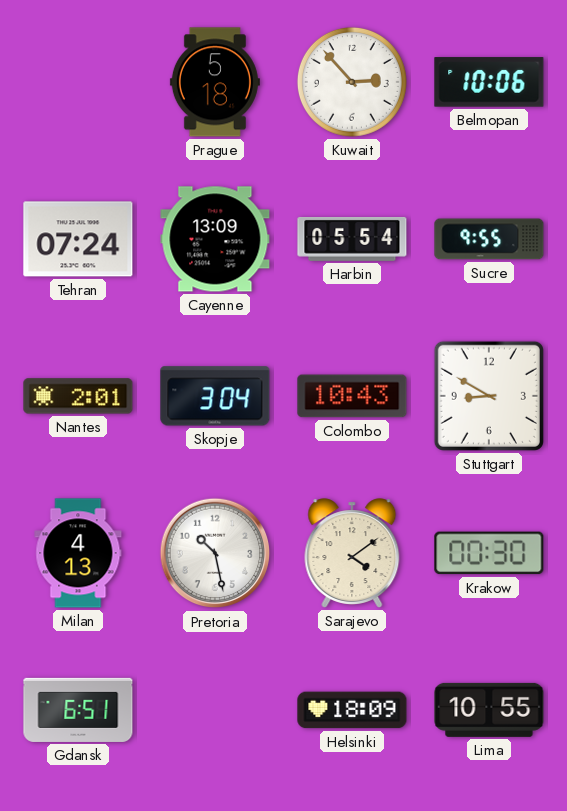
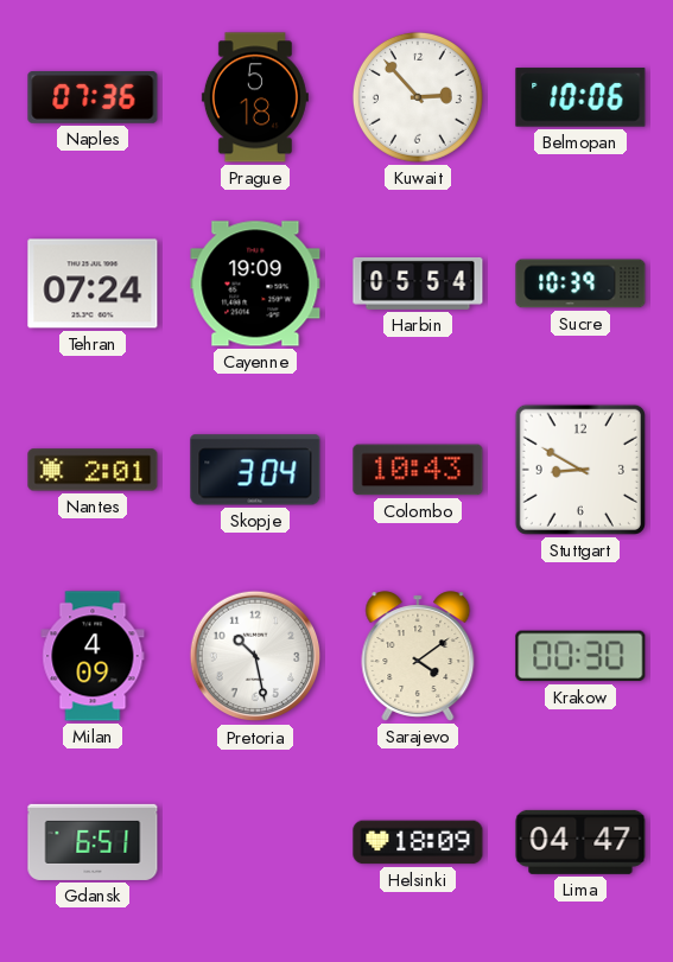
Naples: none -> 07:36 (93, 98)
Cayenne: 13:09 -> 19:09 (255, 283)
Sucre: 9:55 -> 10:39 (580, 283)
Milan: 4:13 -> 4:09 (93, 656)
Lima: 10:55 -> 04:47 (580, 842)
